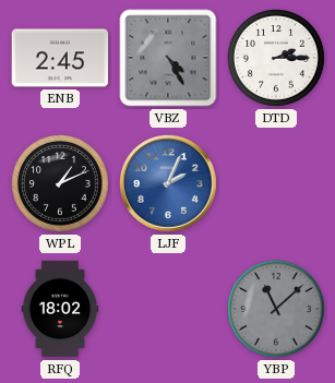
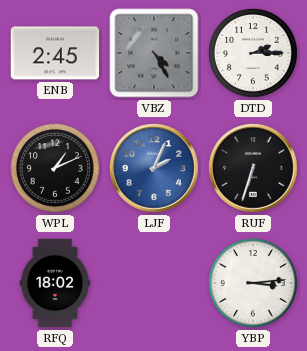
RUF: none -> 6:33 (254, 169)
YBP: 11:08 -> 3:14 (254, 284)
YBP dial: grey -> white (254, 284)
